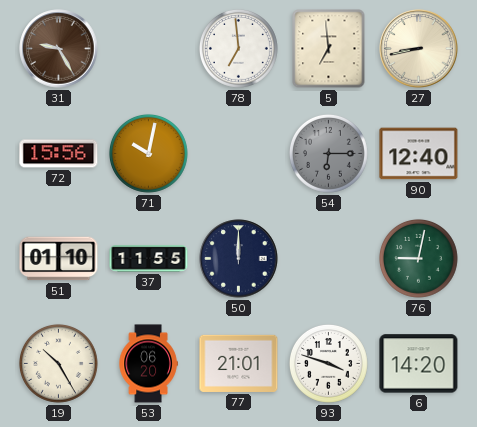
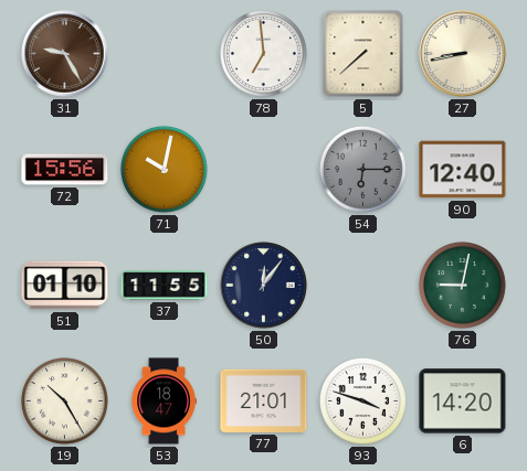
5: 6:59 -> 7:38 (363, 54)
50: 12:00 -> 12:06 (264, 286)
53: 06:20 -> 18:47 (164, 402)
